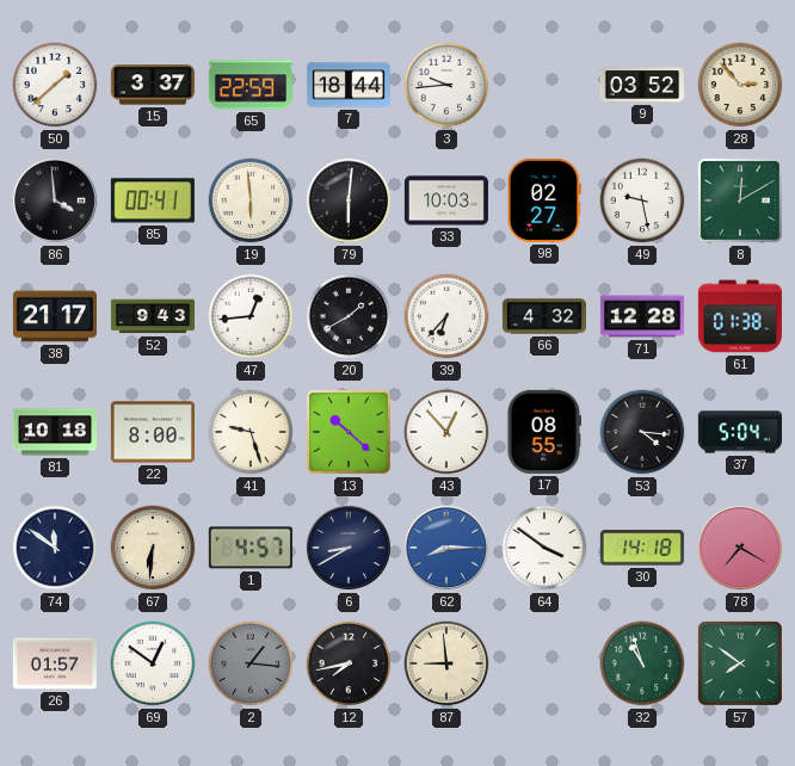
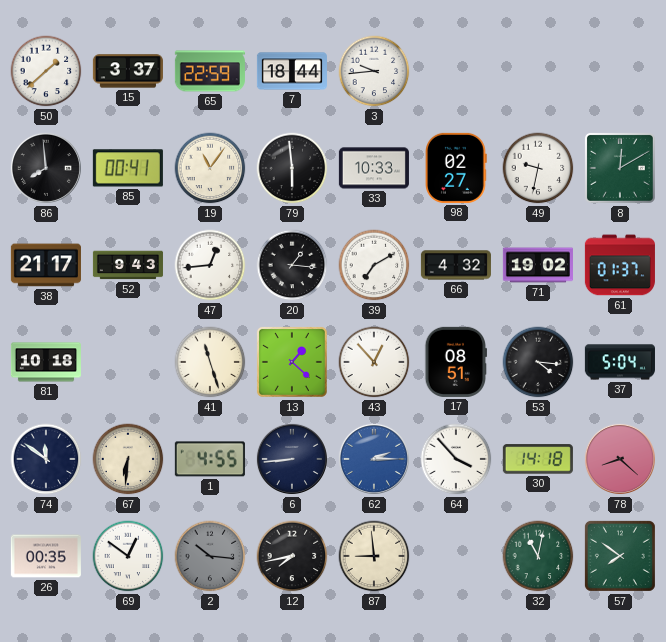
9: 03:52 -> none (642, 85)
28: 2:53 -> none (740, 85)
86: 3:59 -> 7:59 (46, 168)
19: 5:59 -> 11:06 (210, 168)
79: 6:01 -> 5:59 (292, 168)
33: 10:03 -> 10:33 (374, 168)
49: 9:28 -> 9:32 (538, 168)
20: 1:40 -> 1:16 (292, 265)
39: 6:37 -> 7:10 (374, 265)
71: 12:28 -> 19:02 (538, 265)
61: 01:38 -> 01:37 (620, 265)
22: 8:00 -> none (153, 432)
41: 9:27 -> 11:27 (210, 362)
13: 10:22 -> 1:22 (292, 362)
17: 08:55 -> 08:51 (455, 362)
1: 4:57 -> 4:55 (210, 459)
6: 8:40 -> 8:44 (292, 459)
62: 8:15 -> 2:15 (374, 459)
64: 3:51 -> 3:53 (456, 459)
78: 7:20 -> 8:22 (620, 459)
26: 01:57 -> 00:35 (46, 556)
2: 1:16 -> 10:16 (210, 556)
32: 10:57 -> 11:02 (538, 556)
